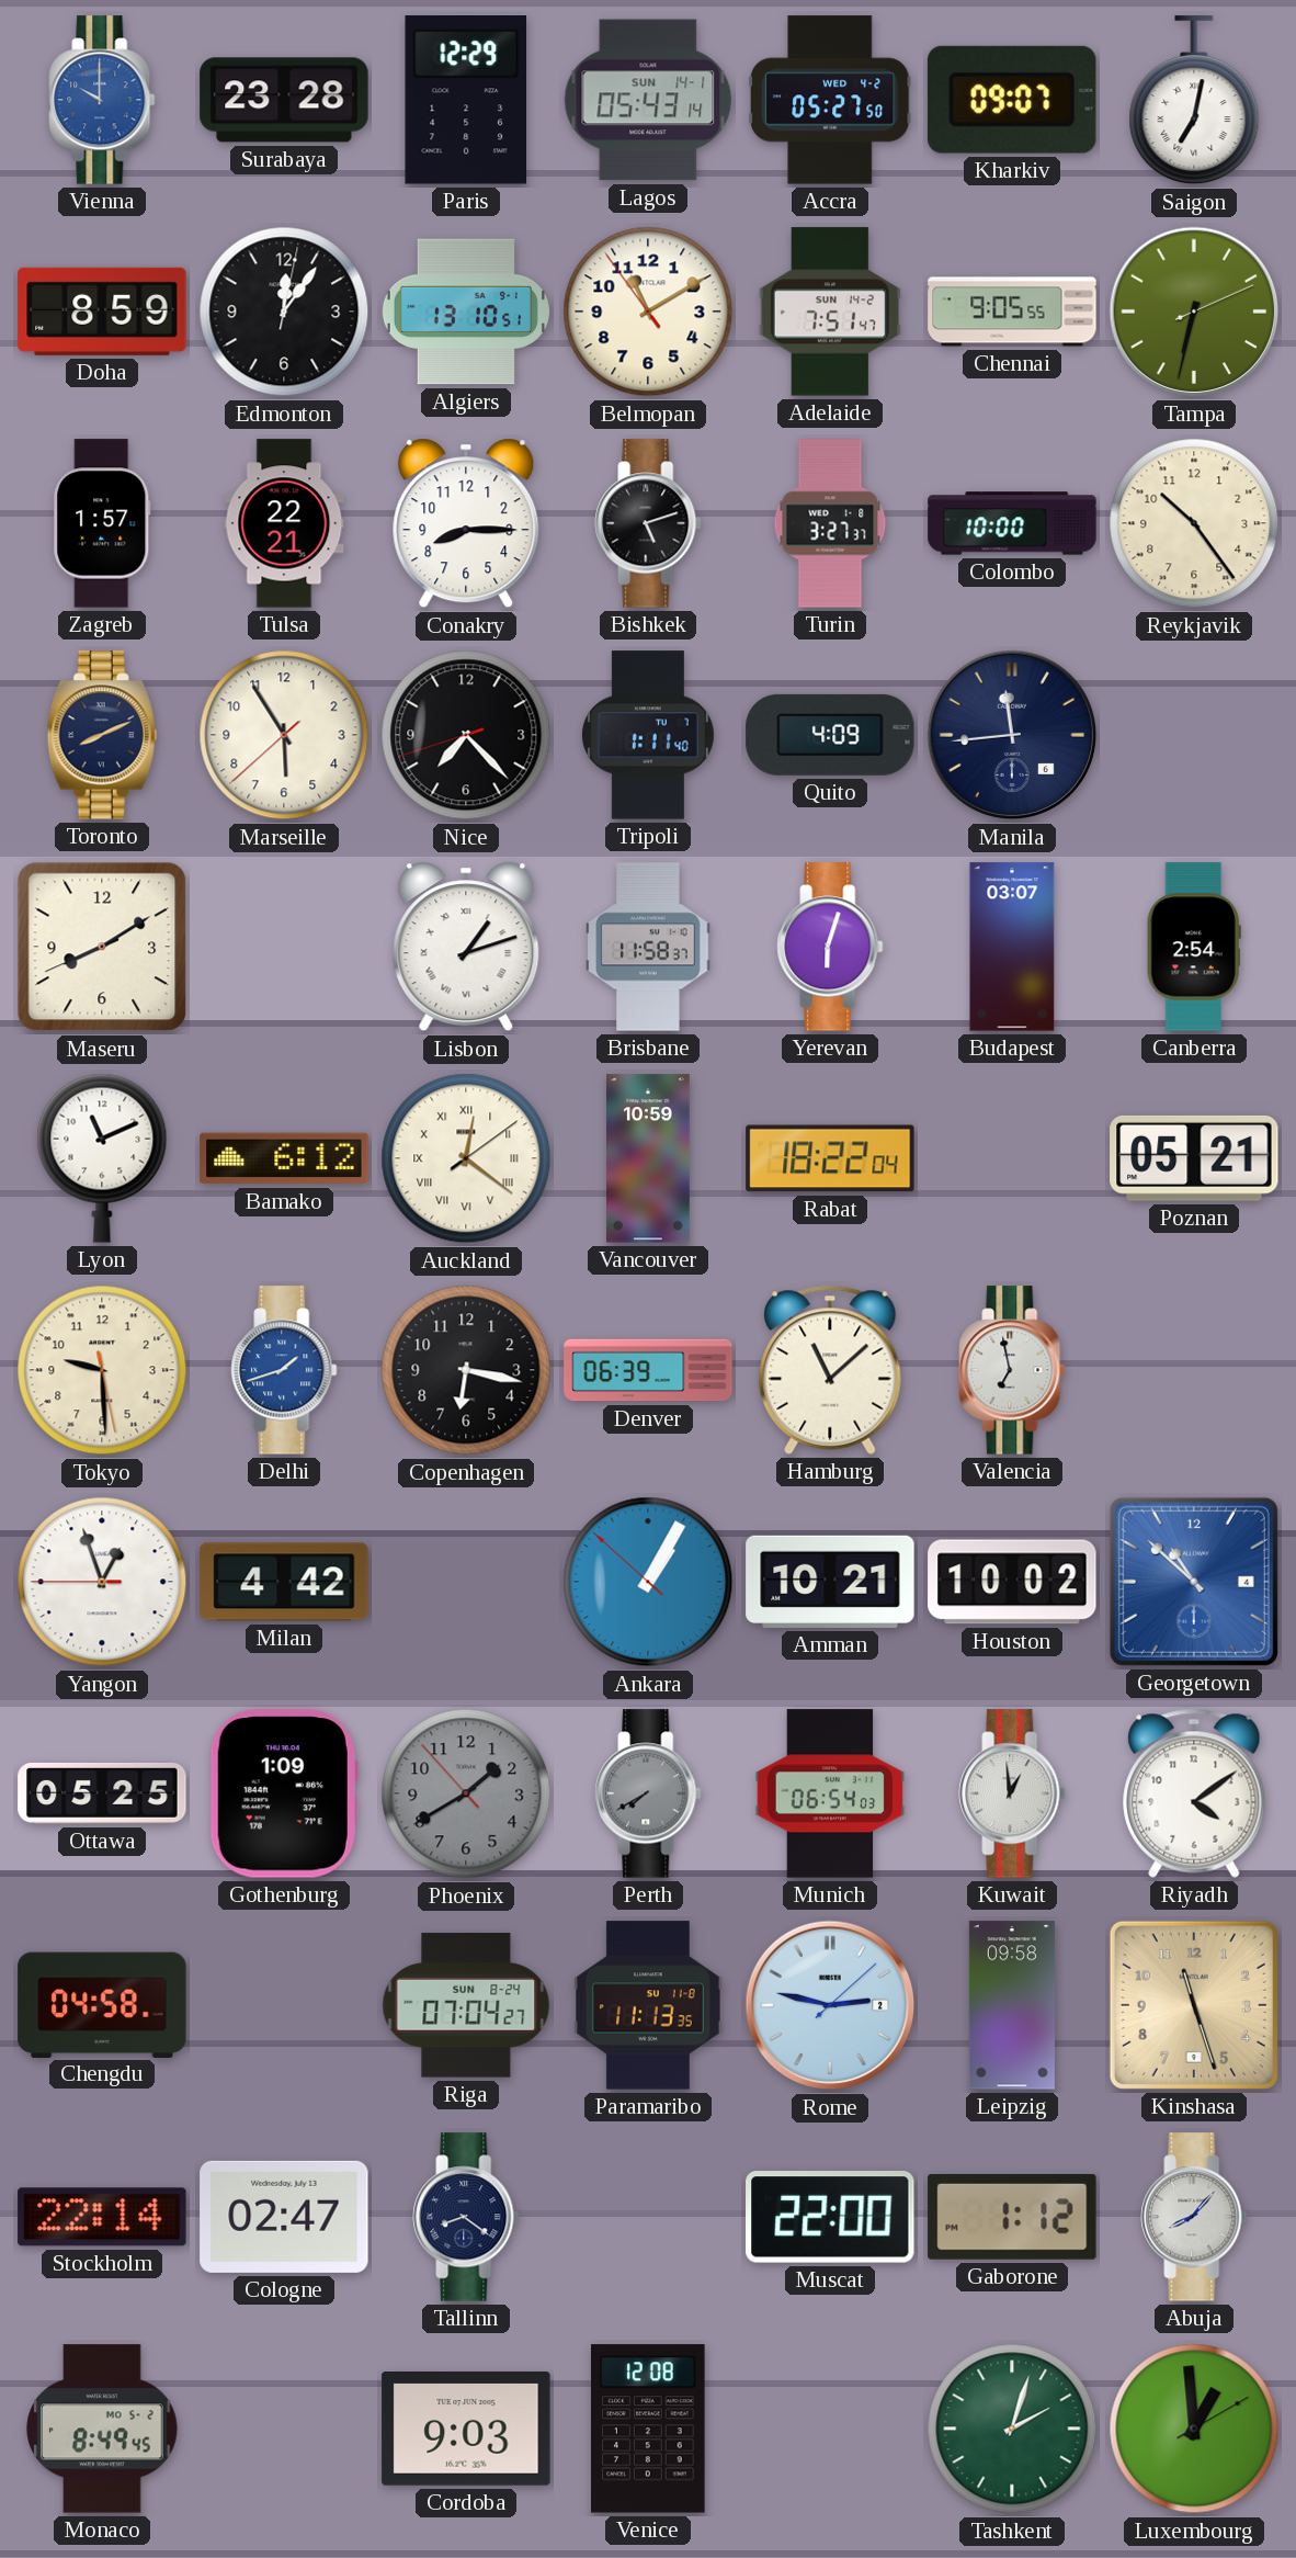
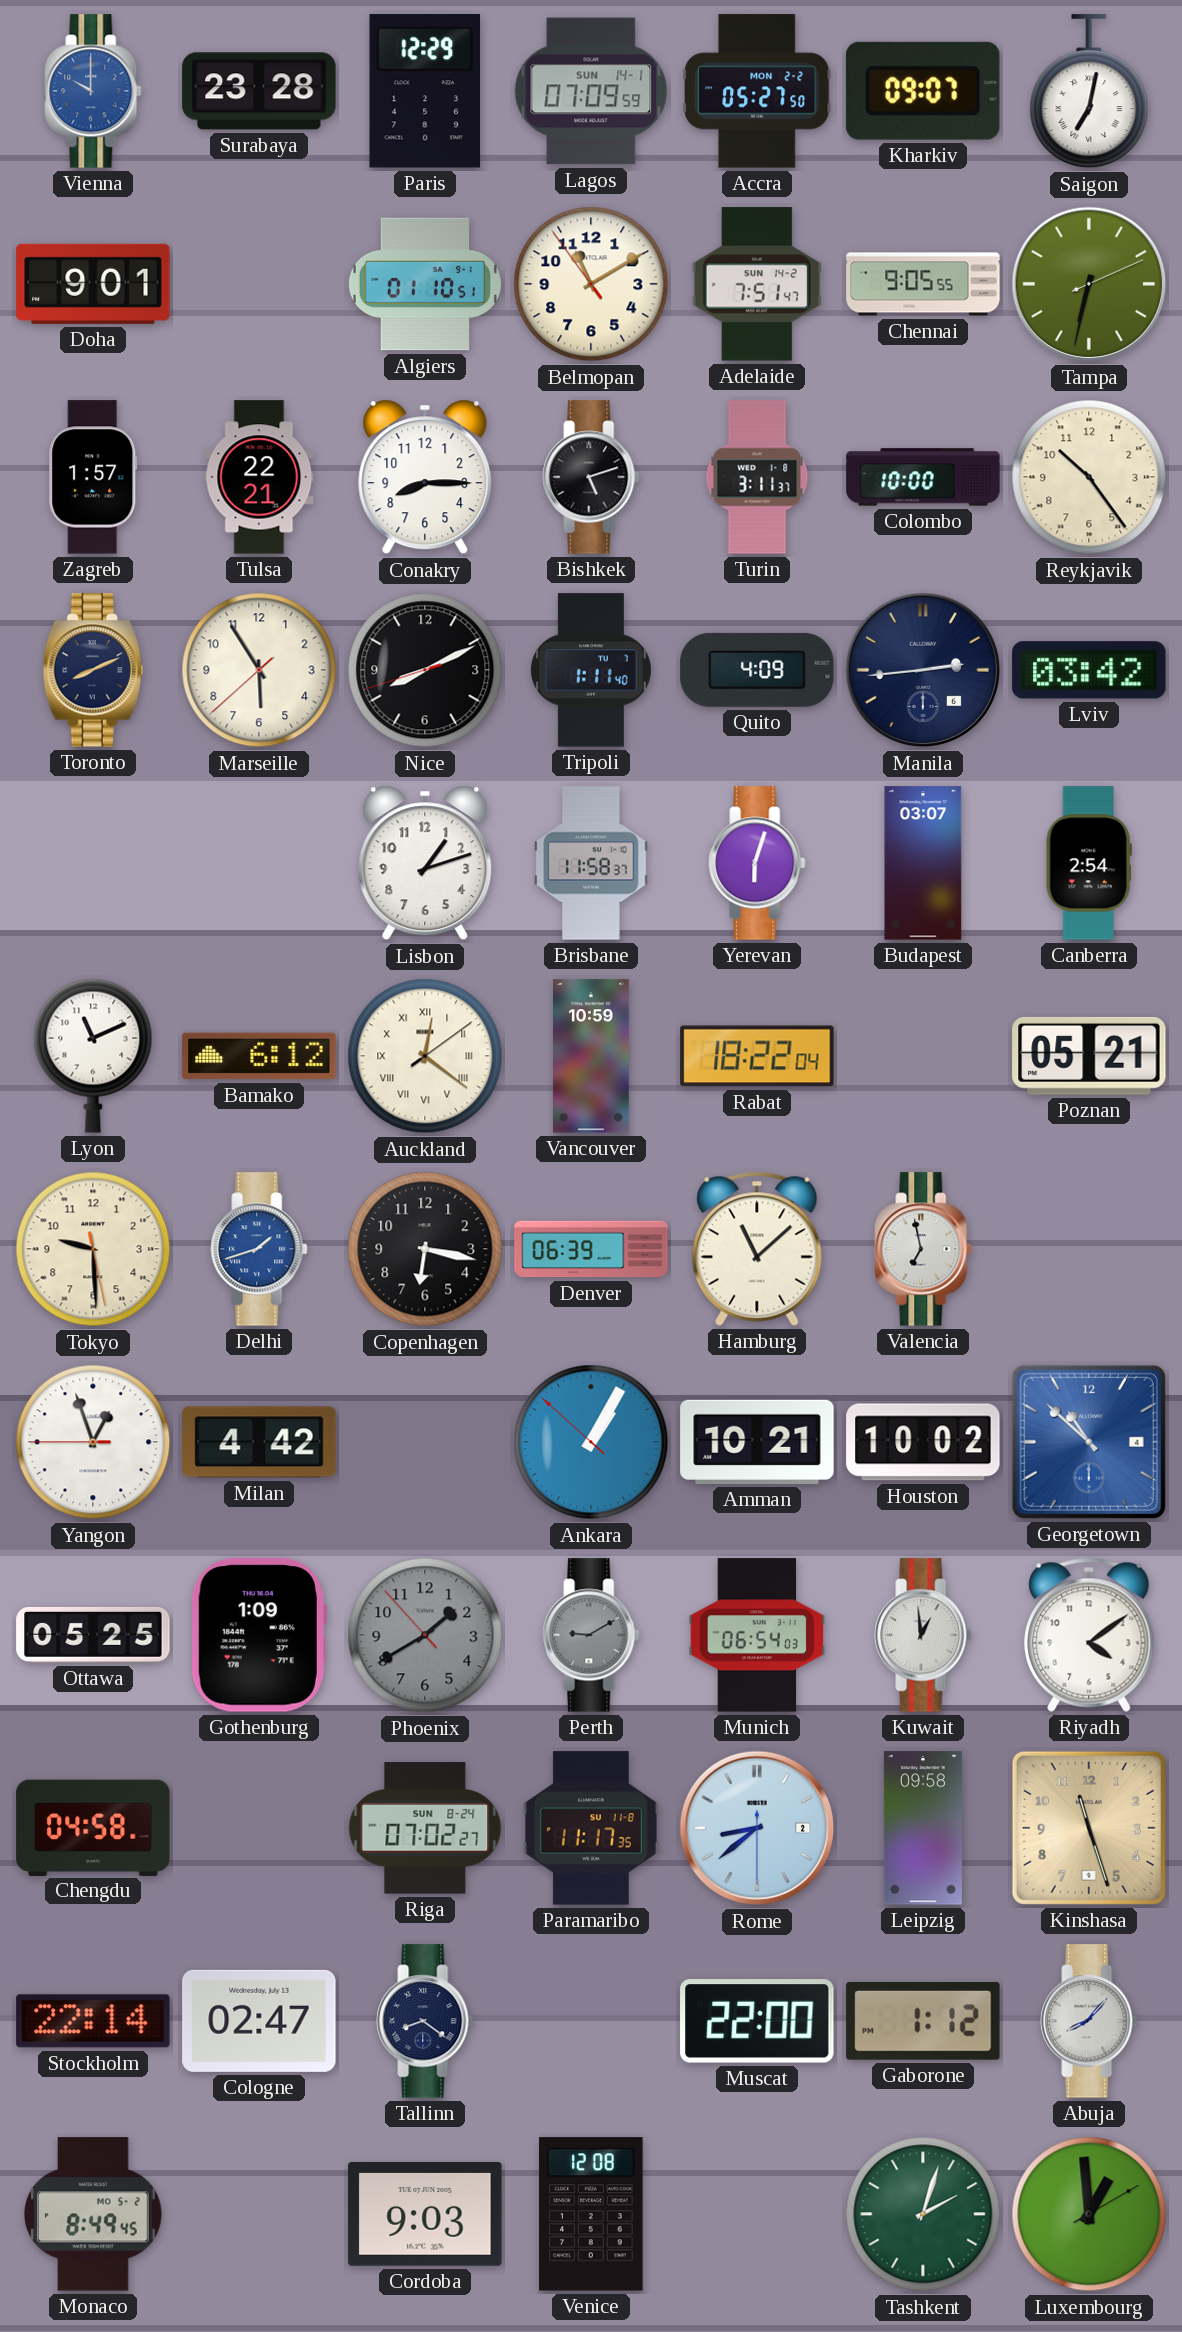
Lagos: 05:43 -> 07:09 (591, 91)
Accra date: WED 4-2 -> MON 2-2 (757, 91)
Doha: 8:59 -> 9:01 (93, 284)
Edmonton: 12:06 -> none (284, 312)
Algiers: 13:10 -> 01:10 (425, 284)
Turin: 3:27 -> 3:11 (757, 477)
Nice: 7:22 -> 8:10 (425, 670)
Manila: 11:44 -> 2:44 (923, 670)
Lviv: none -> 03:42 (1089, 670)
Maseru: 8:09 -> none (102, 947)
Lisbon numerals: Roman -> Arabic (425, 863)
Perth: 7:40 -> 9:10 (591, 1635)
Riga: 07:04 -> 07:02 (425, 1828)
Paramaribo: 11:13 -> 11:17 (591, 1828)
Rome: 2:47 -> 8:38 (757, 1828)
